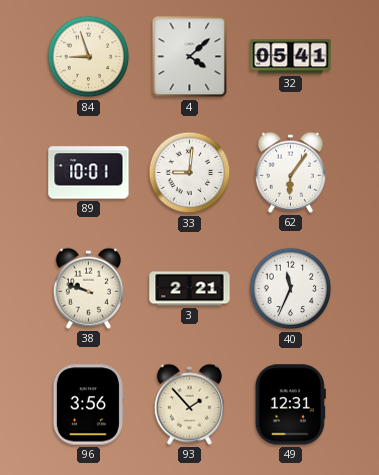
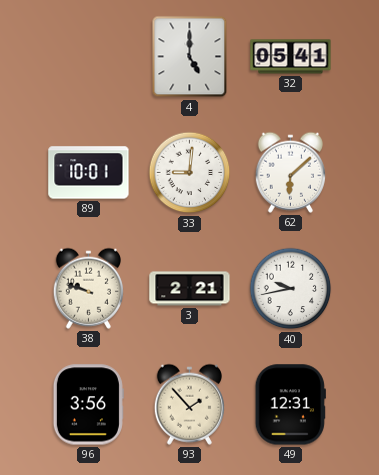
84: 8:57 -> none (89, 57)
4: 4:08 -> 5:00 (190, 57)
62: 6:06 -> 6:08 (290, 172)
40: 11:34 -> 9:43 (291, 289)
